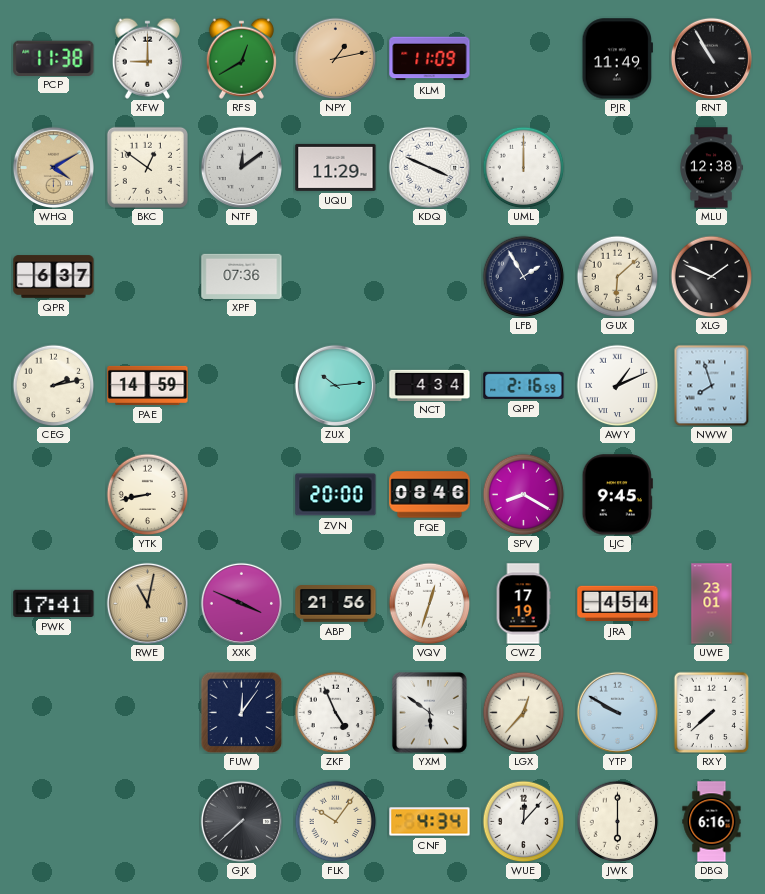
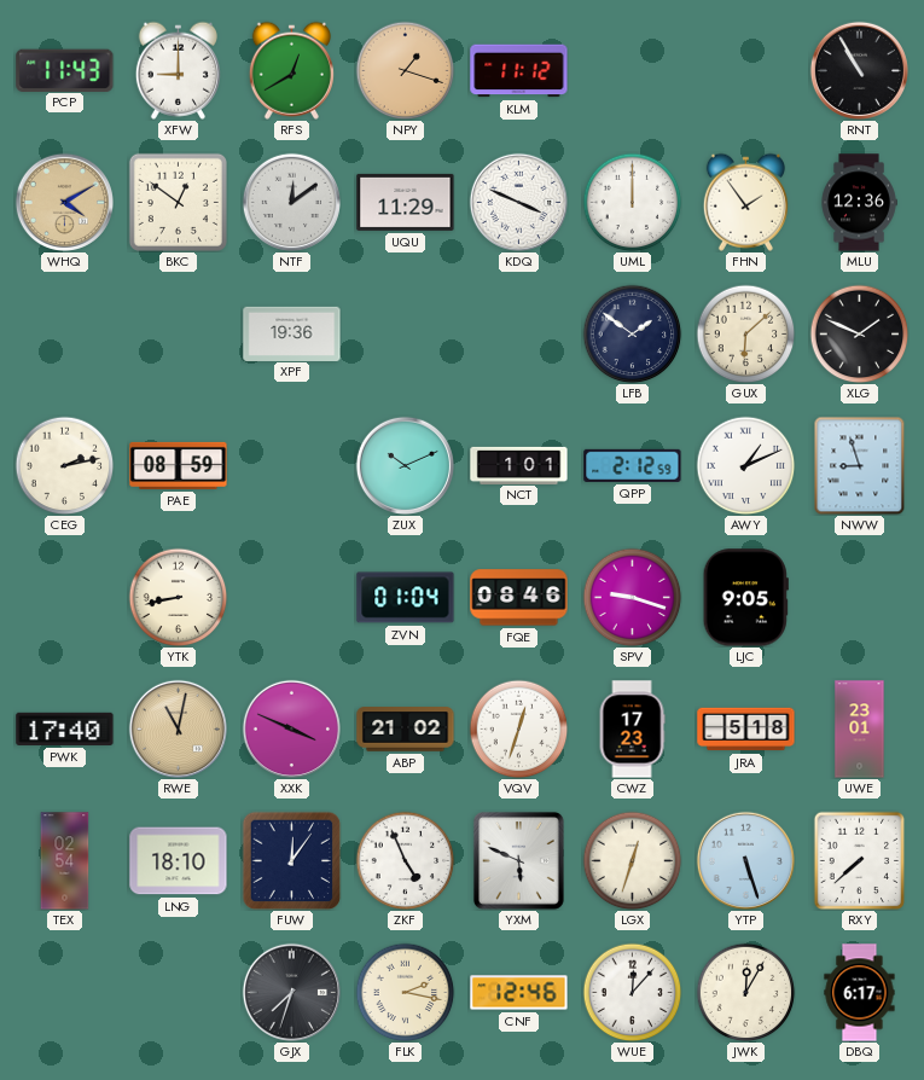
PCP: 11:38 -> 11:43 (65, 70)
NPY: 1:13 -> 1:18 (405, 70)
KLM: 11:09 -> 11:12 (519, 71)
PJR: 11:49 -> none (617, 59)
FHN: none -> 1:54 (745, 202)
MLU: 12:38 -> 12:36 (859, 203)
QPR: 6:37 -> none (54, 277)
XPF: 07:36 -> 19:36 (292, 333)
LFB: 1:55 -> 1:51 (632, 333)
PAE: 14:59 -> 08:59 (179, 465)
ZUX: 10:14 -> 10:11 (405, 465)
NCT: 4:34 -> 1:01 (519, 465)
QPP: 2:16 -> 2:12 (633, 465)
NWW: 7:57 -> 8:57 (860, 465)
ZVN: 20:00 -> 01:04 (406, 598)
SPV: 8:20 -> 9:18 (632, 597)
LJC: 9:45 -> 9:05 (745, 598)
PWK: 17:41 -> 17:40 (65, 728)
ABP: 21:56 -> 21:02 (406, 730)
CWZ: 17:19 -> 17:23 (632, 730)
JRA: 4:54 -> 5:18 (746, 730)
TEX: none -> 02:54 (65, 861)
LNG: none -> 18:10 (179, 861)
YXM: 5:51 -> 5:49 (518, 860)
LGX: 12:37 -> 12:33 (632, 860)
YTP: 9:50 -> 5:27 (745, 860)
GJX: 7:38 -> 7:33 (291, 992)
FLK: 10:06 -> 2:17 (405, 992)
CNF: 4:34 -> 12:46 (519, 993)
JWK: 6:00 -> 12:05 (745, 992)
DBQ: 6:16 -> 6:17 (860, 993)
